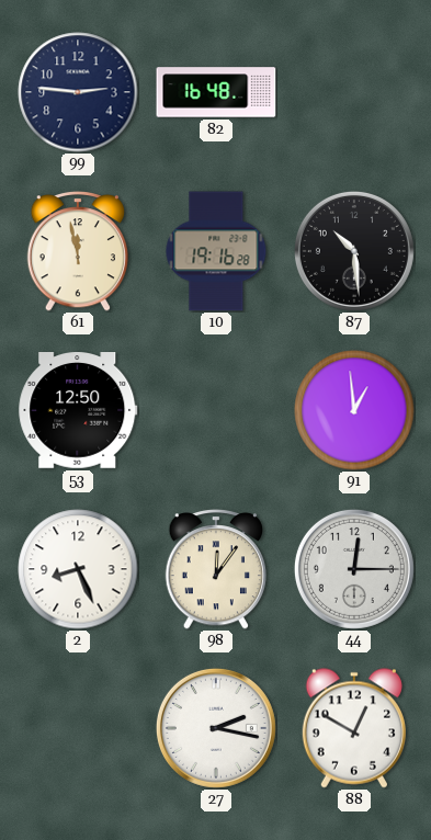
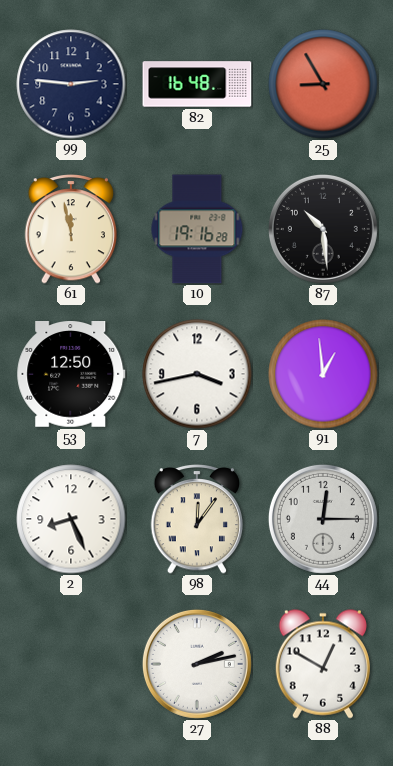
25: none -> 8:55 (323, 84)
7: none -> 3:43 (197, 374)
27: 2:17 -> 2:13 (197, 664)
